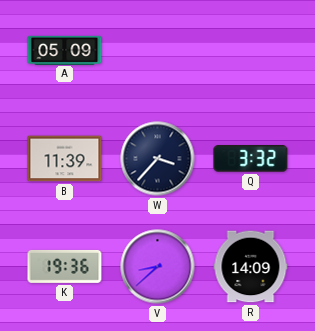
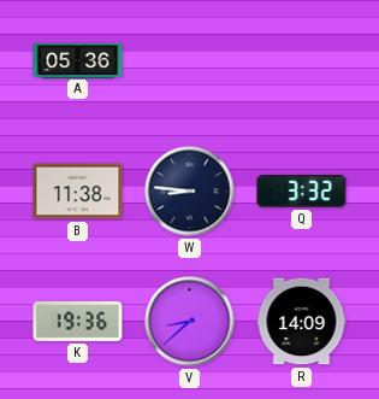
A: 05:09 -> 05:36 (78, 60)
B: 11:39 -> 11:38 (78, 192)
W: 3:37 -> 8:46 (190, 192)
